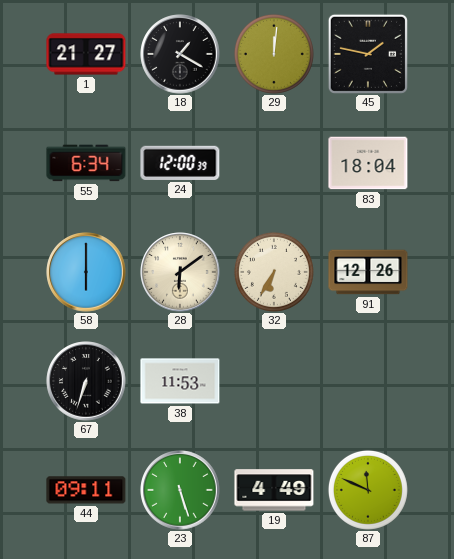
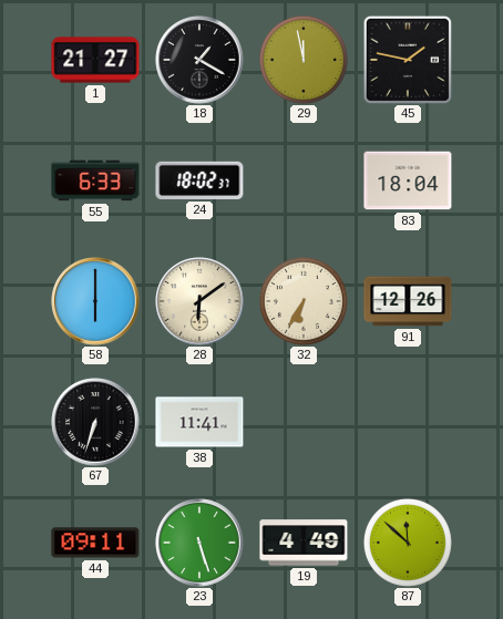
29: 12:01 -> 11:58 (304, 60)
55: 6:34 -> 6:33 (95, 180)
24: 12:00 -> 18:02 (199, 180)
38: 11:53 -> 11:41 (199, 422)
87: 11:49 -> 11:52 (408, 543)
